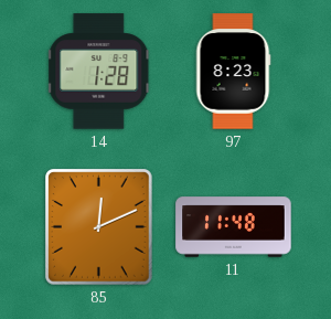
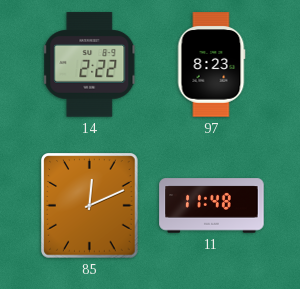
14: 1:28 -> 2:22 (90, 65)
